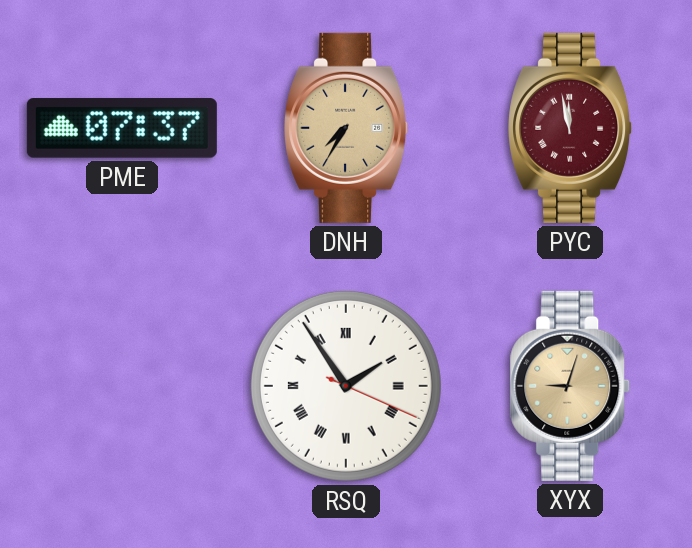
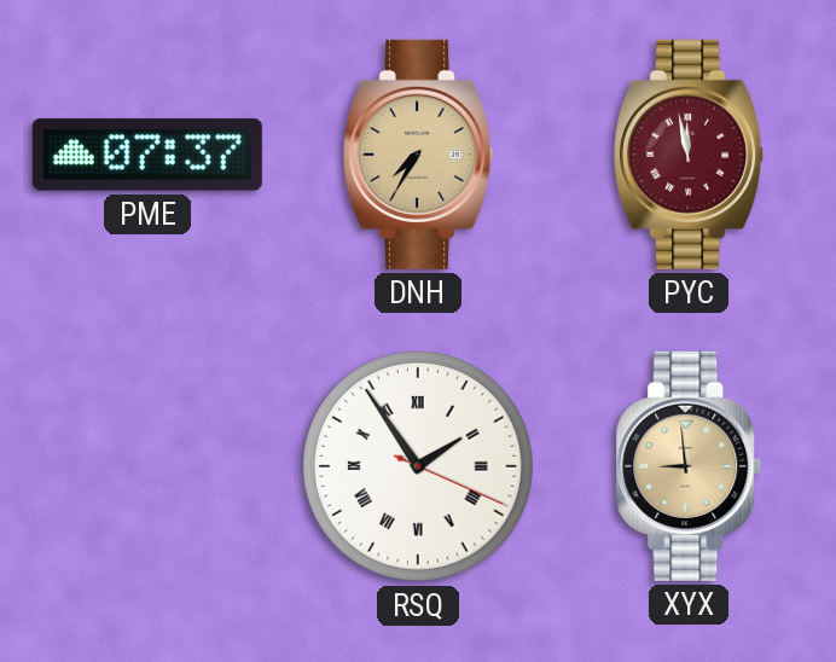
XYX: 9:03 -> 8:59 (689, 466)
